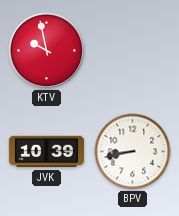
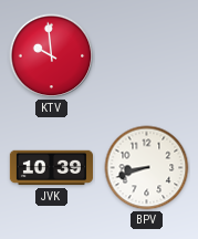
KTV: 9:58 -> 9:59 (52, 56)
BPV: 8:43 -> 8:42 (147, 168)
